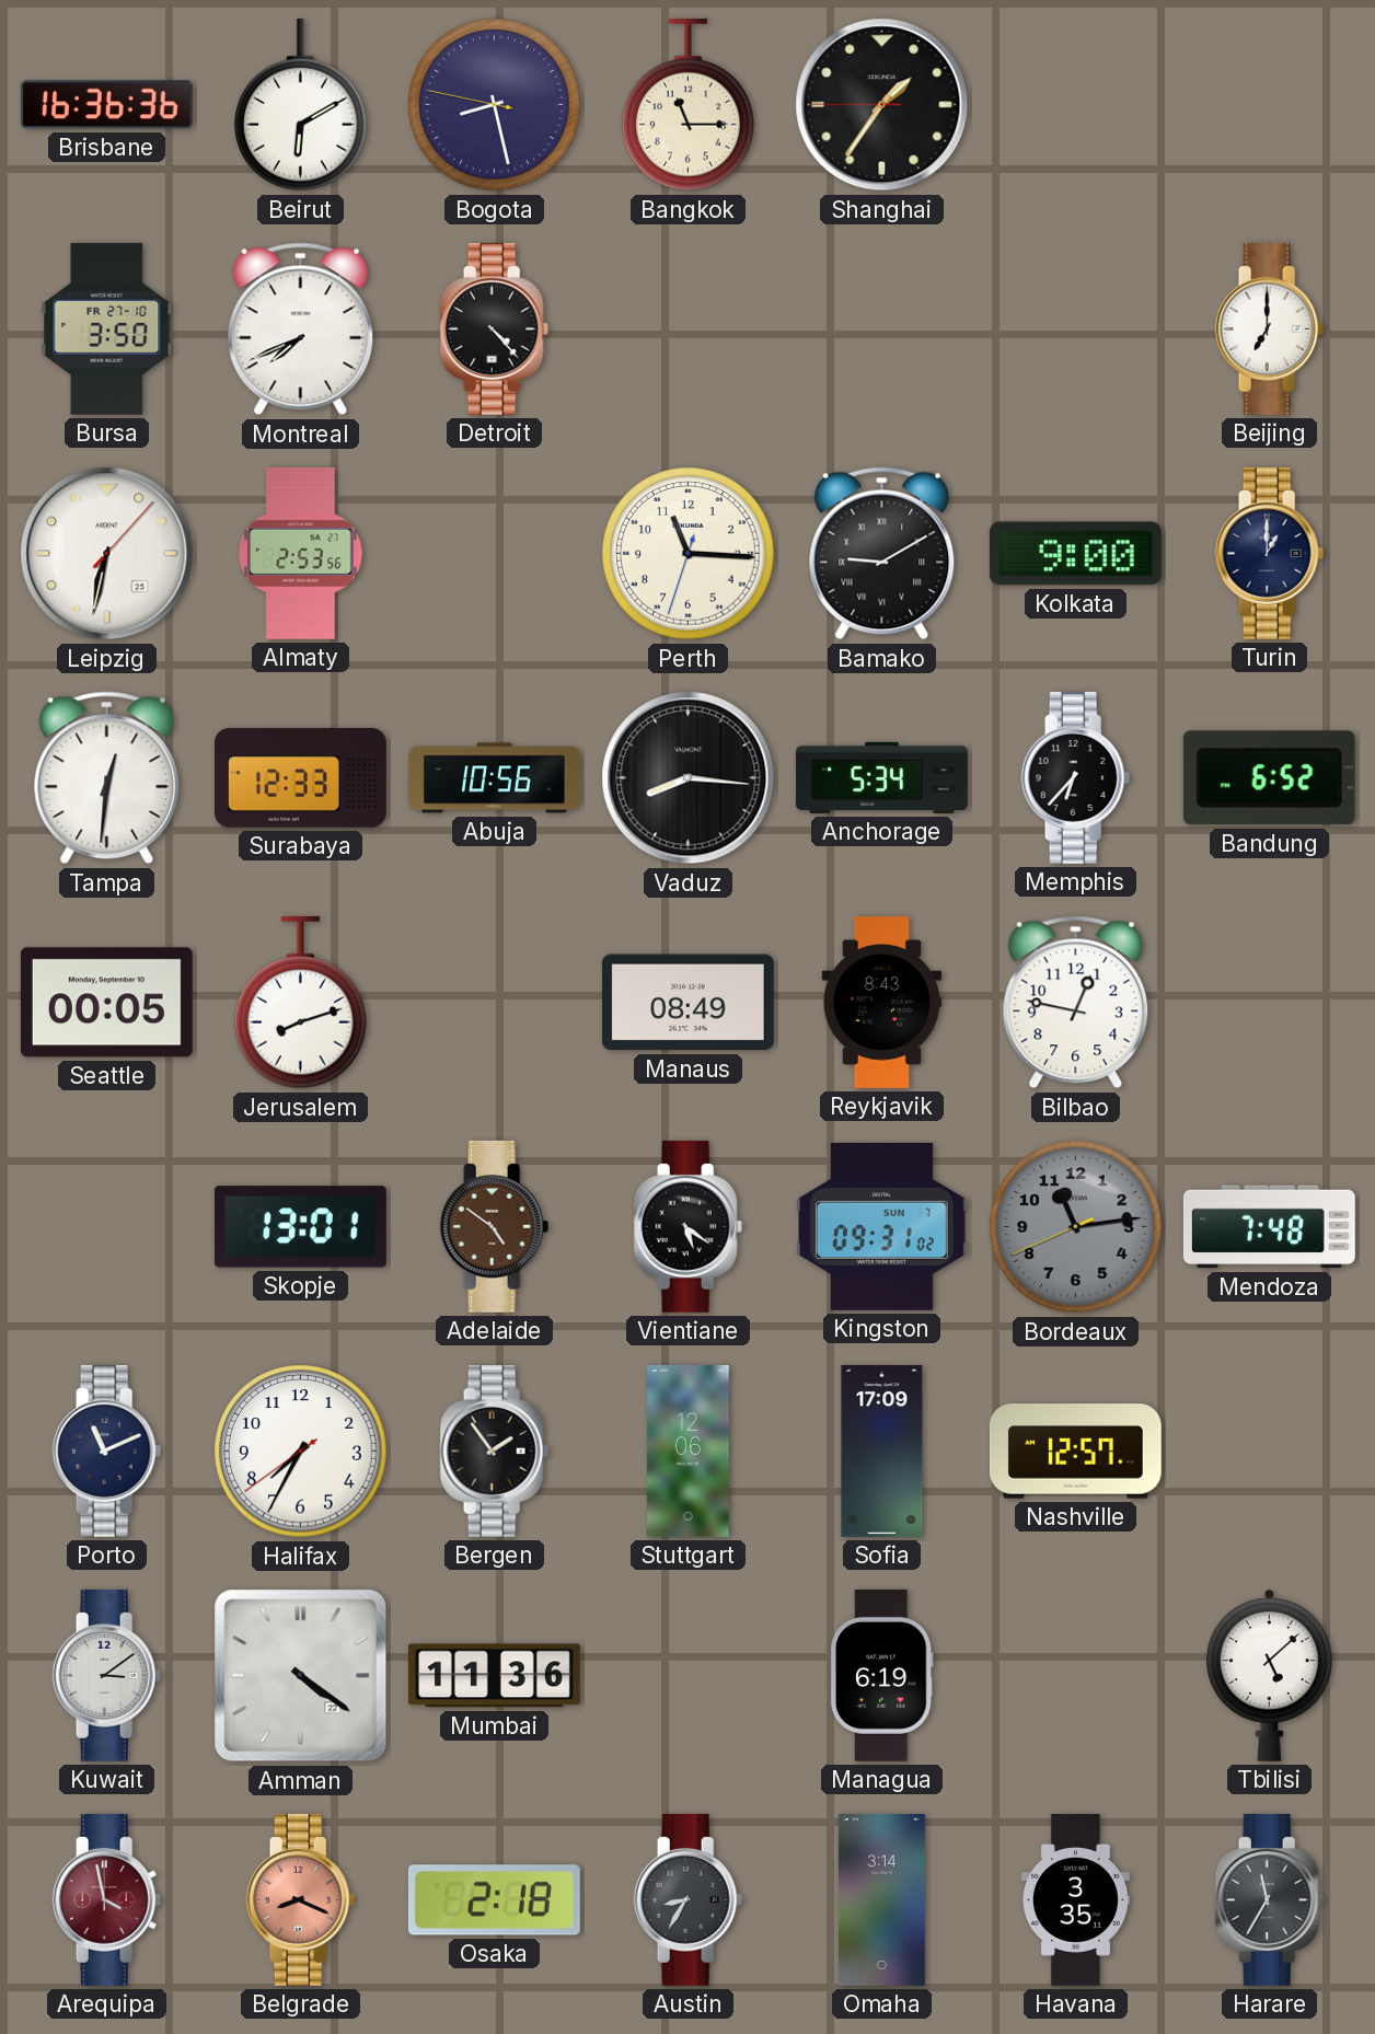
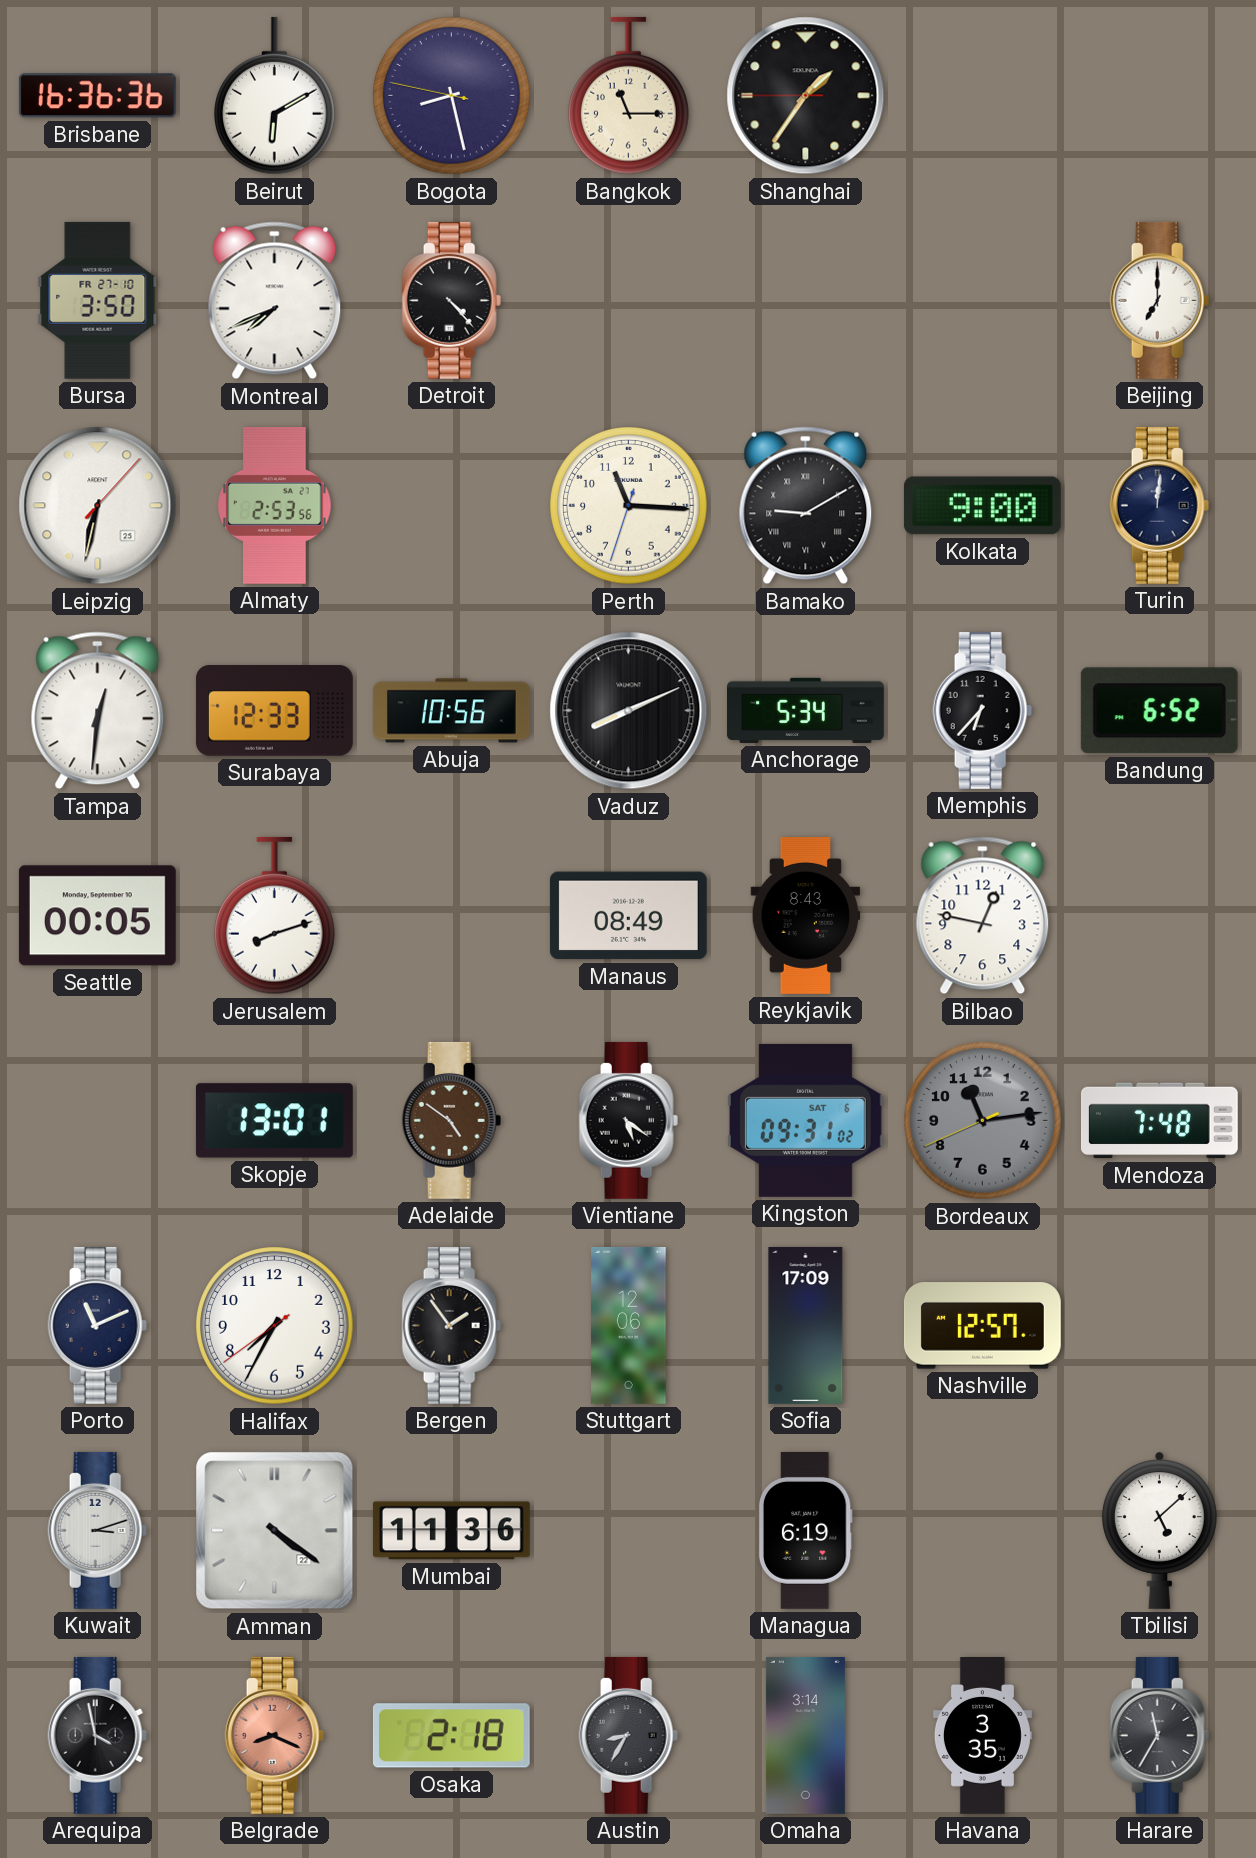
Turin: 1:00 -> 12:01 (1160, 505)
Vaduz: 8:16 -> 8:11 (629, 711)
Kingston date: SUN 7 -> SAT 6 (805, 1120)
Kuwait: 3:09 -> 3:12 (98, 1530)
Arequipa dial: burgundy -> black (98, 1735)
